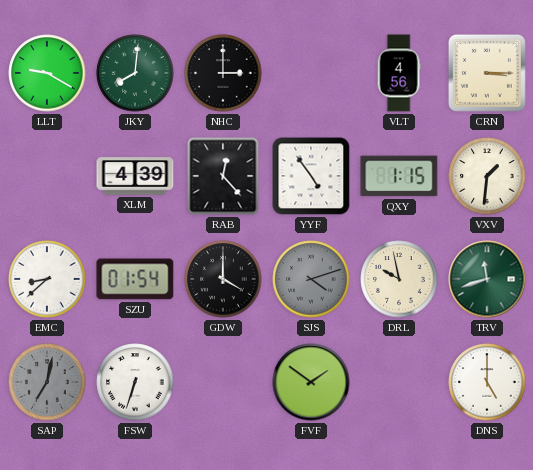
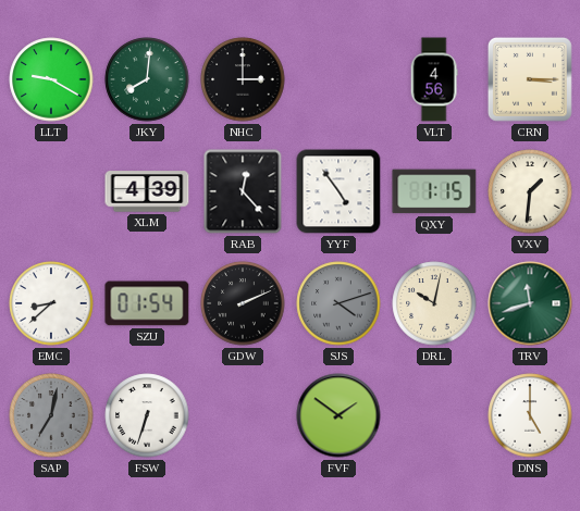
GDW: 4:00 -> 2:11 (243, 303)
DRL: 9:58 -> 10:02 (434, 303)
